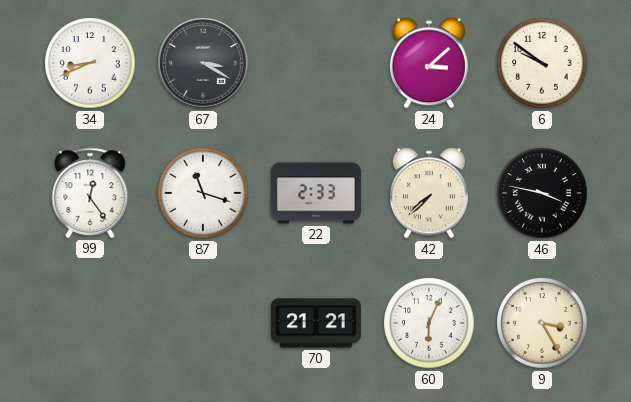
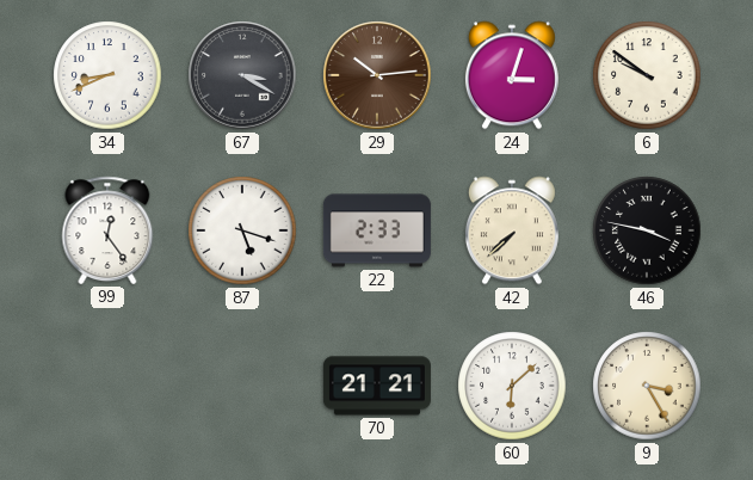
29: none -> 10:14 (377, 75)
24: 3:08 -> 3:03 (512, 75)
87: 11:18 -> 5:18 (242, 230)
60: 6:04 -> 6:08 (512, 386)
